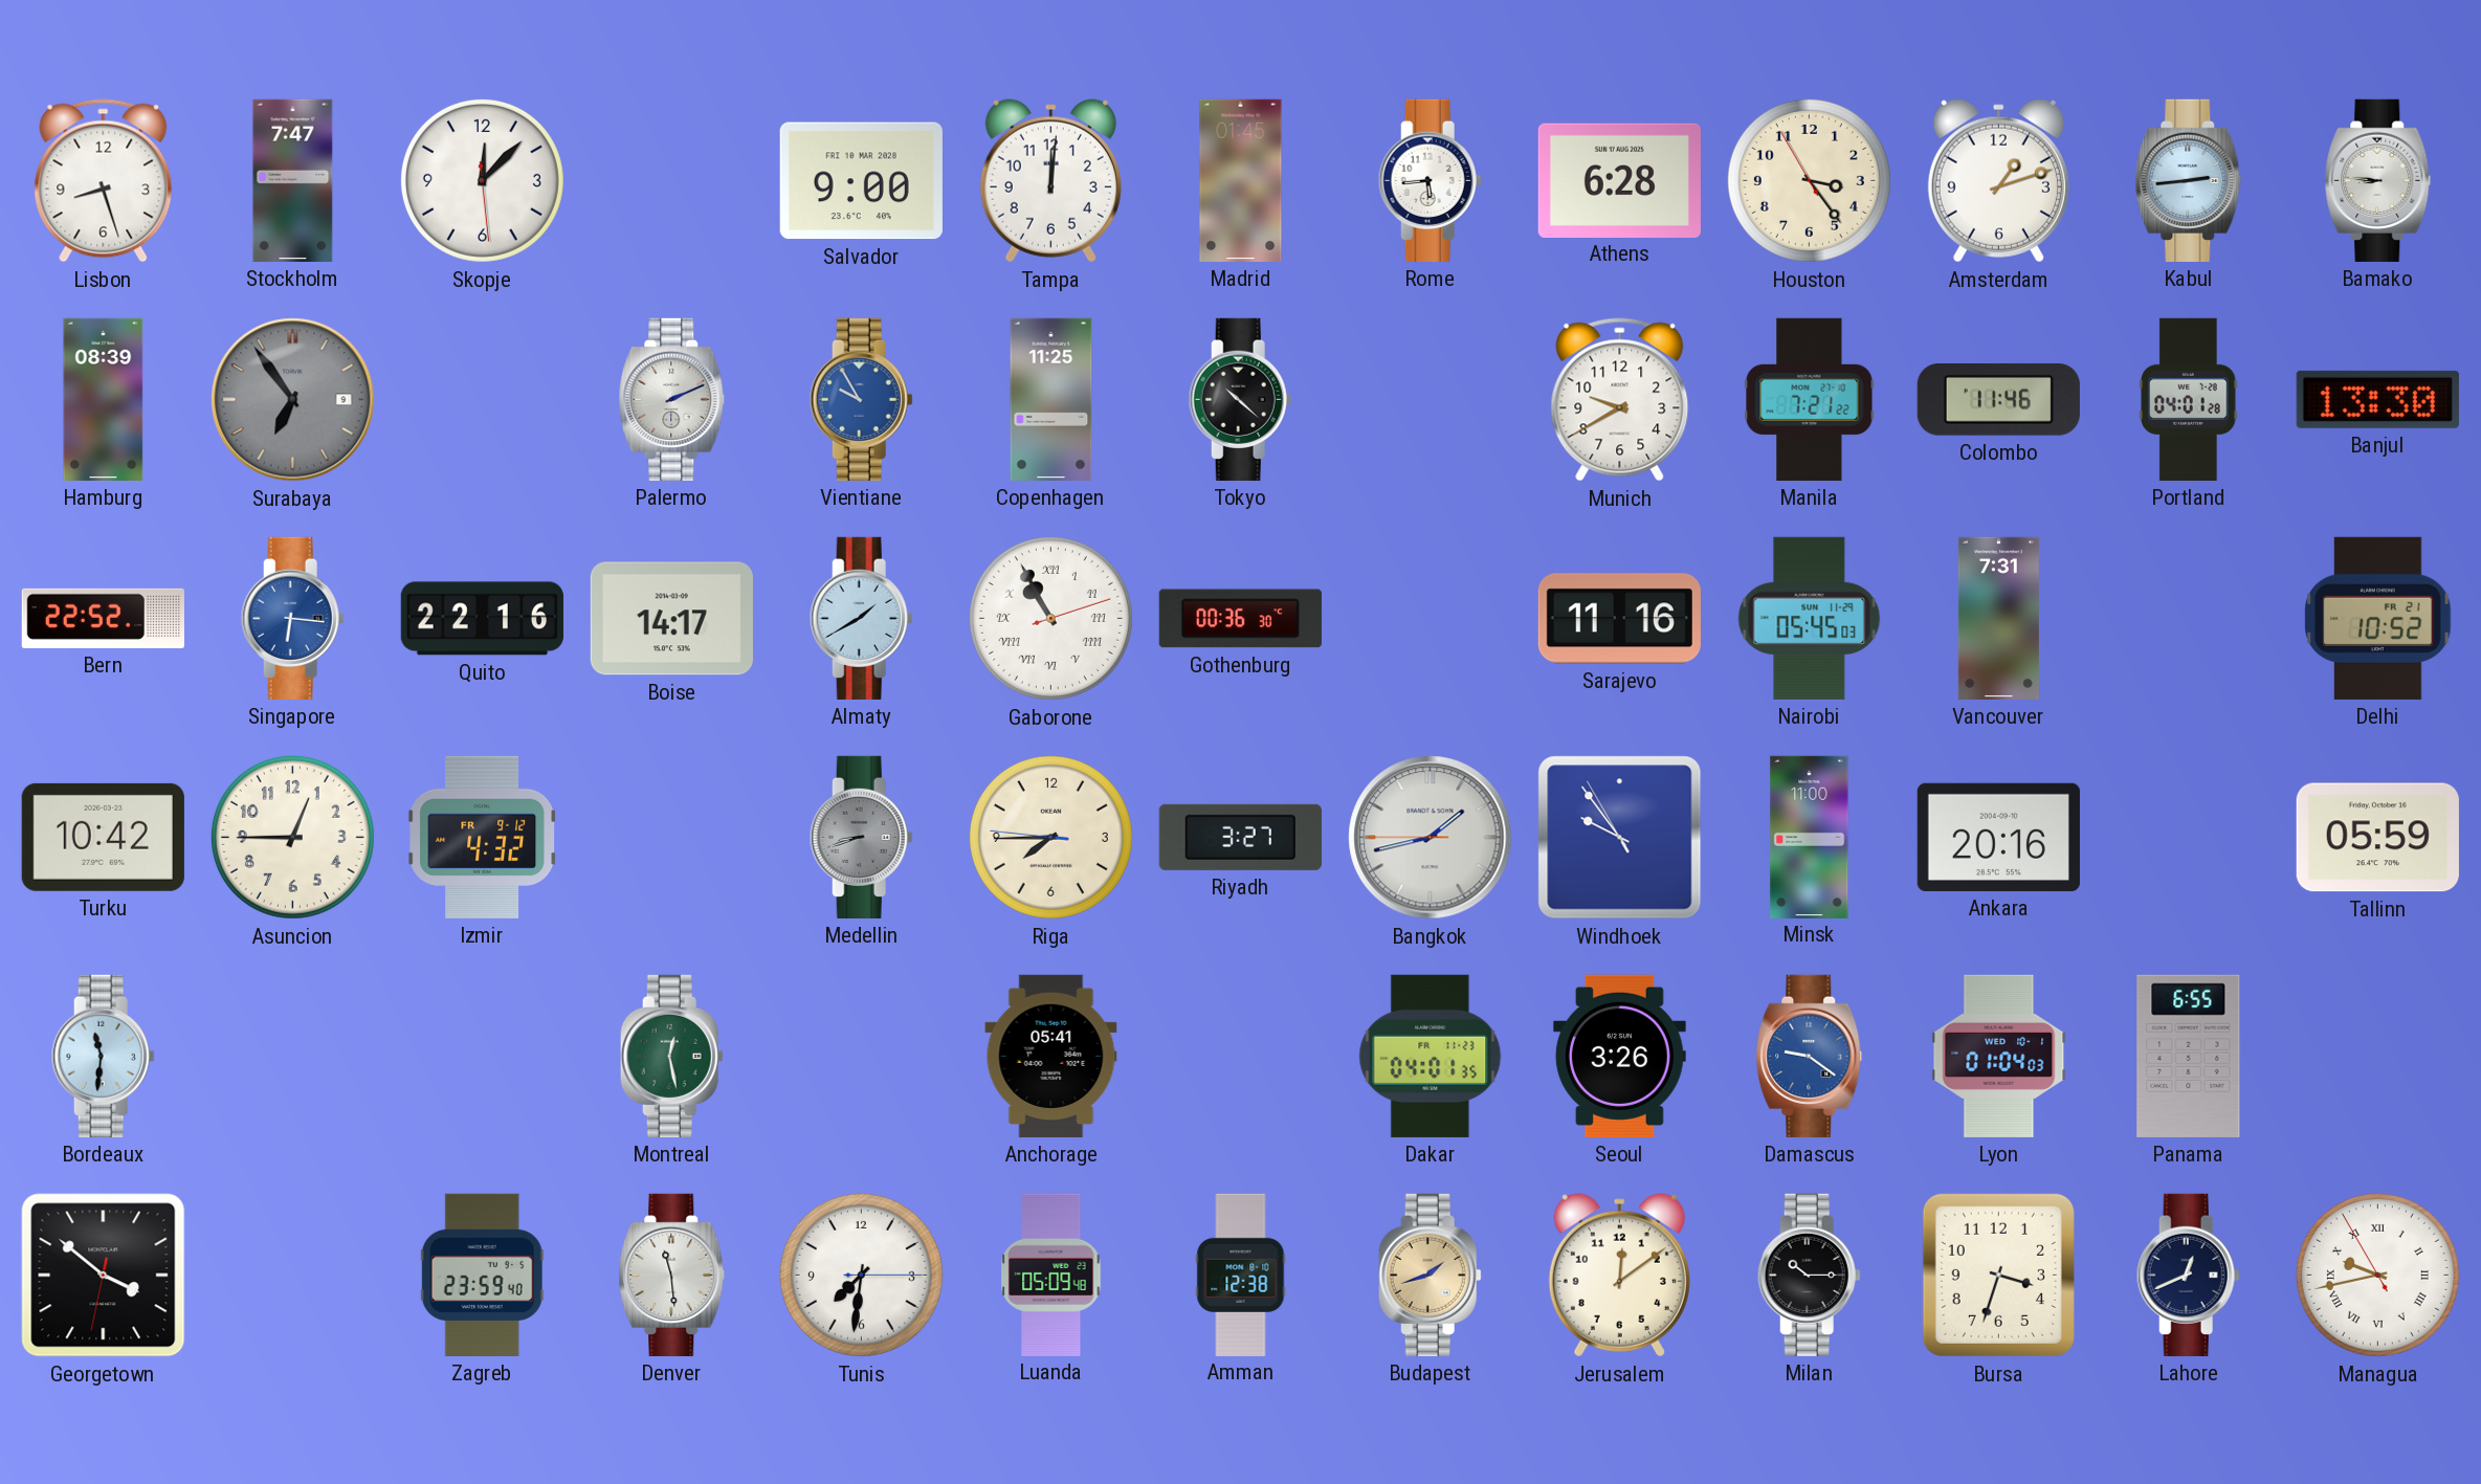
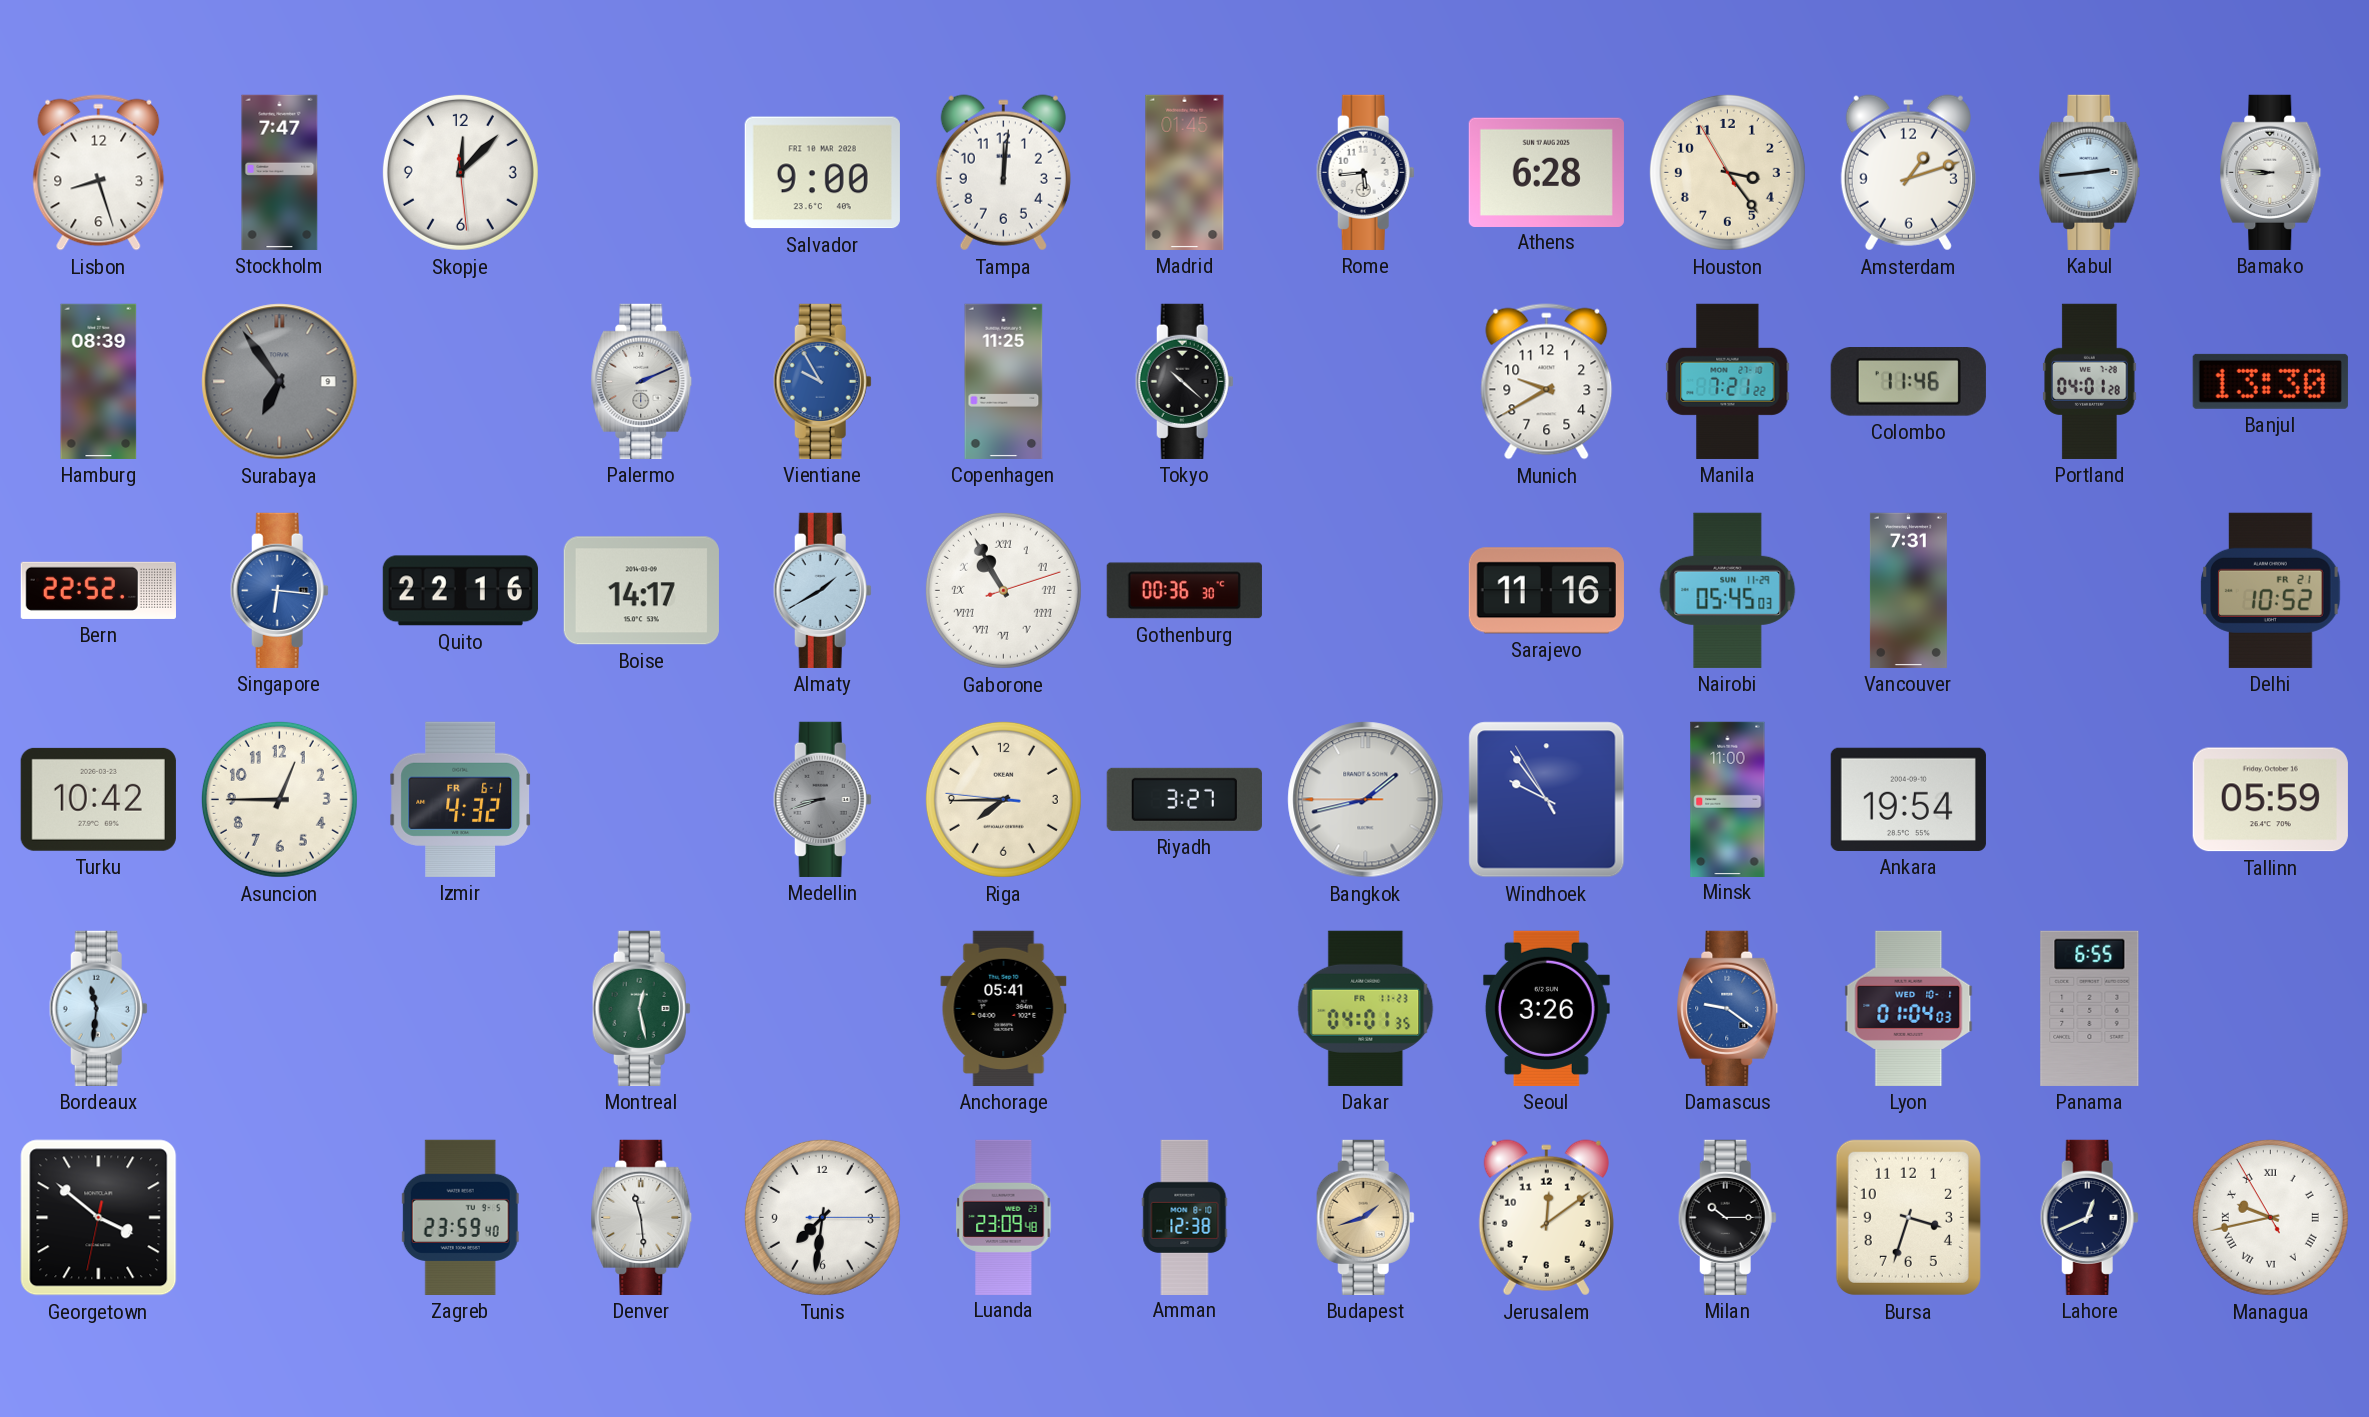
Izmir date: FR 9-12 -> FR 6-1 (460, 799)
Ankara: 20:16 -> 19:54 (1908, 799)
Luanda: 05:09 -> 23:09 (1004, 1217)
